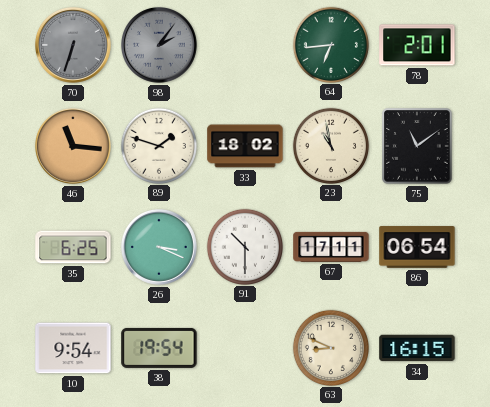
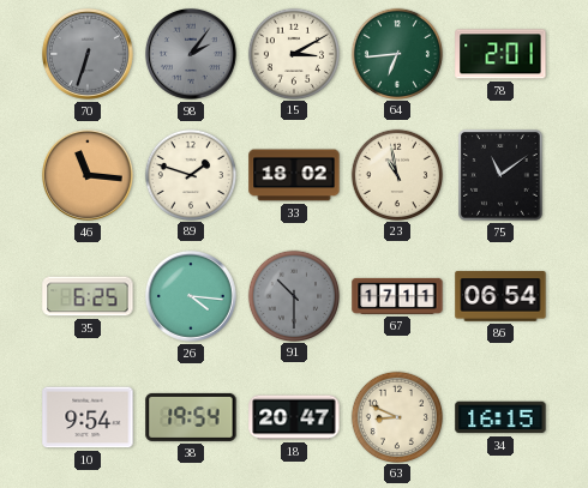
15: none -> 3:10 (293, 53)
26: 3:19 -> 4:16 (191, 296)
91 dial: white -> grey (293, 295)
18: none -> 20:47 (294, 417)
